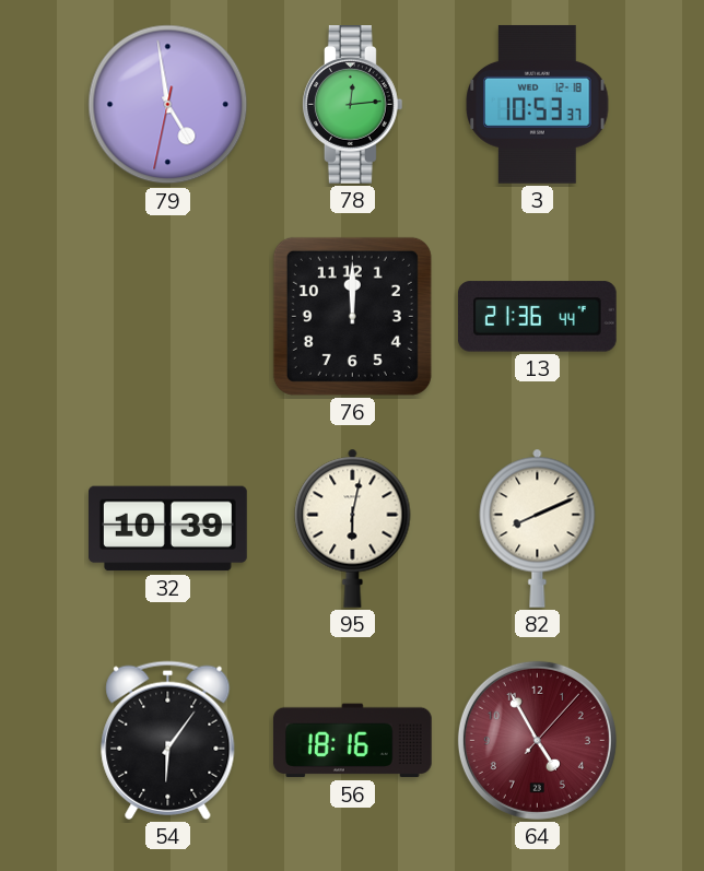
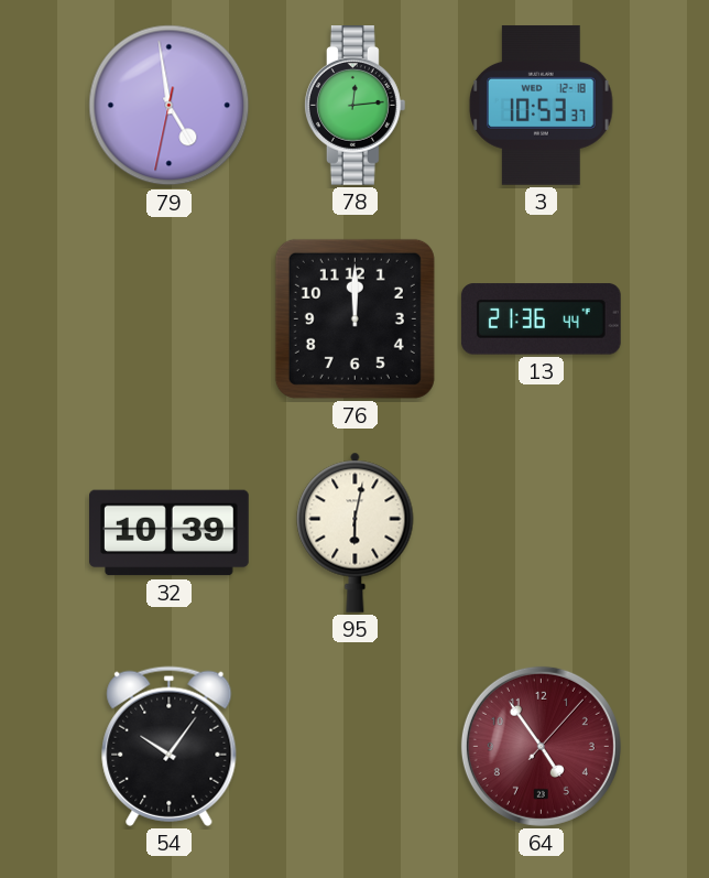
82: 8:11 -> none (538, 528)
54: 6:06 -> 10:06 (170, 746)
56: 18:16 -> none (352, 741)
64: 4:55 -> 4:54 (541, 746)
